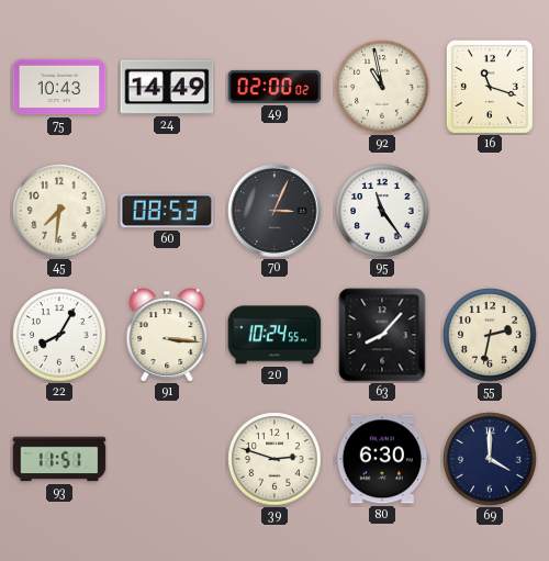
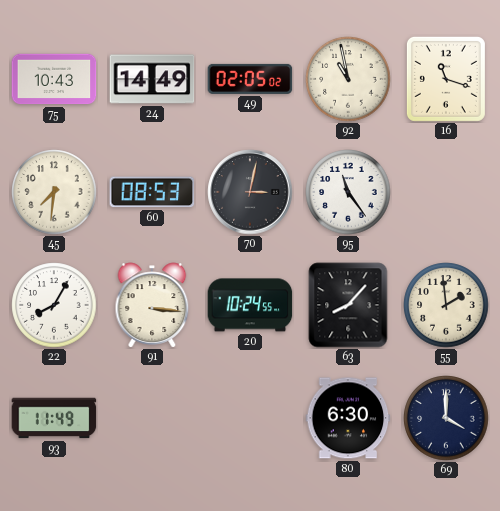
49: 02:00 -> 02:05 (250, 79)
70: 3:04 -> 3:02 (250, 192)
55: 2:32 -> 1:59 (446, 305)
93: 11:51 -> 11:49 (54, 418)
39: 2:48 -> none (274, 459)
